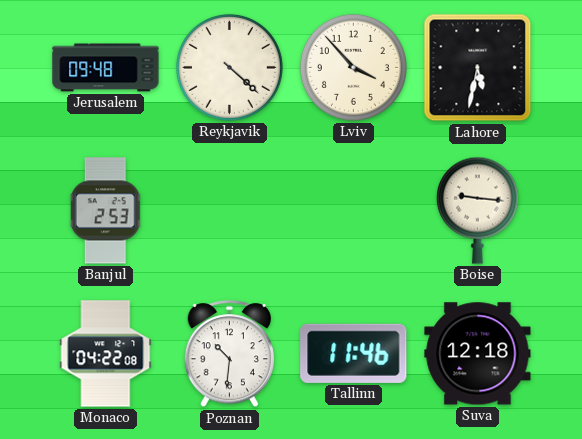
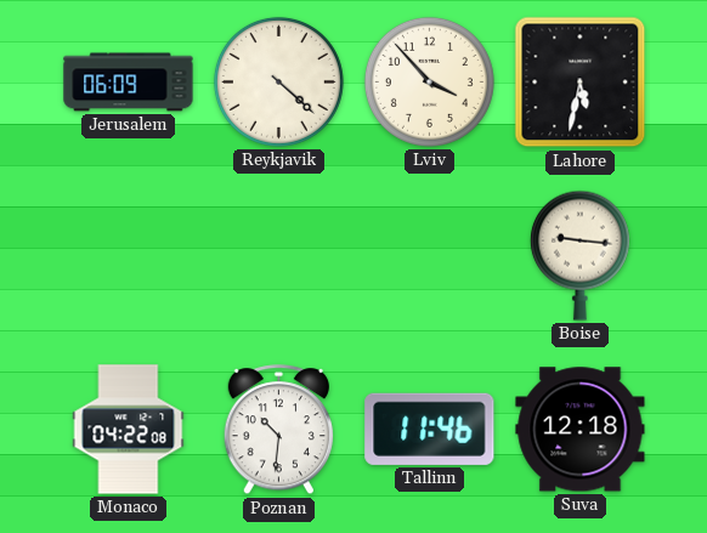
Jerusalem: 09:48 -> 06:09 (129, 83)
Banjul: 2:53 -> none (106, 211)
